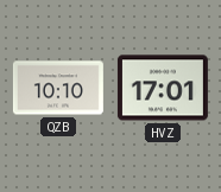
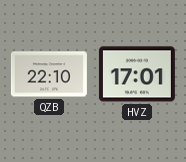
QZB: 10:10 -> 22:10 (49, 74)
